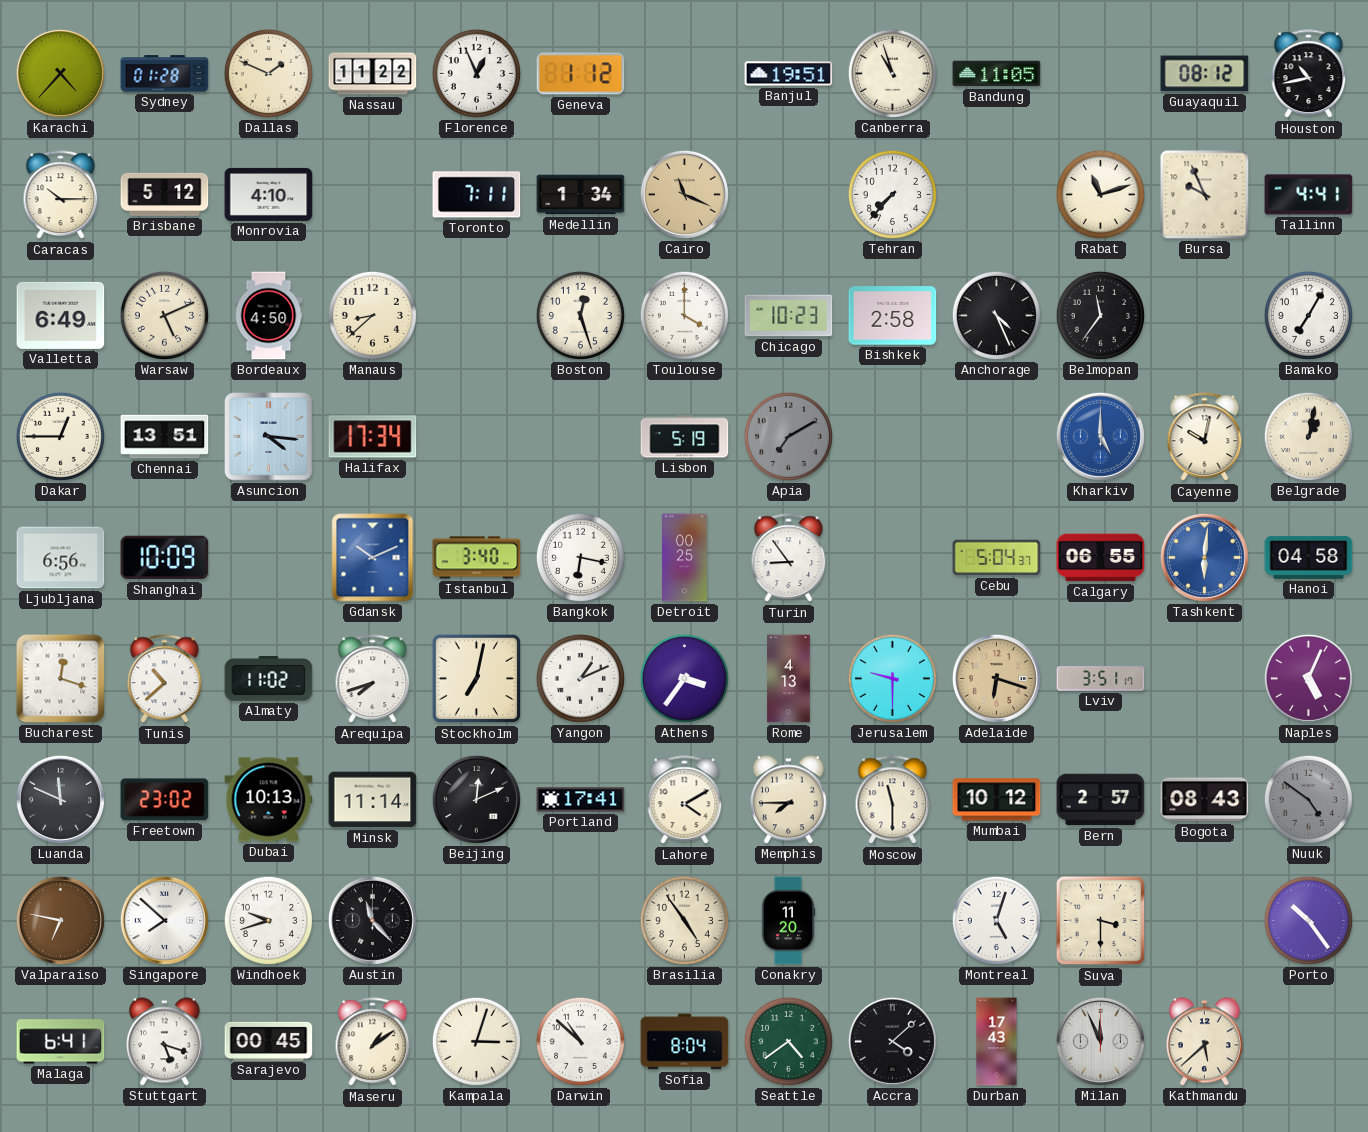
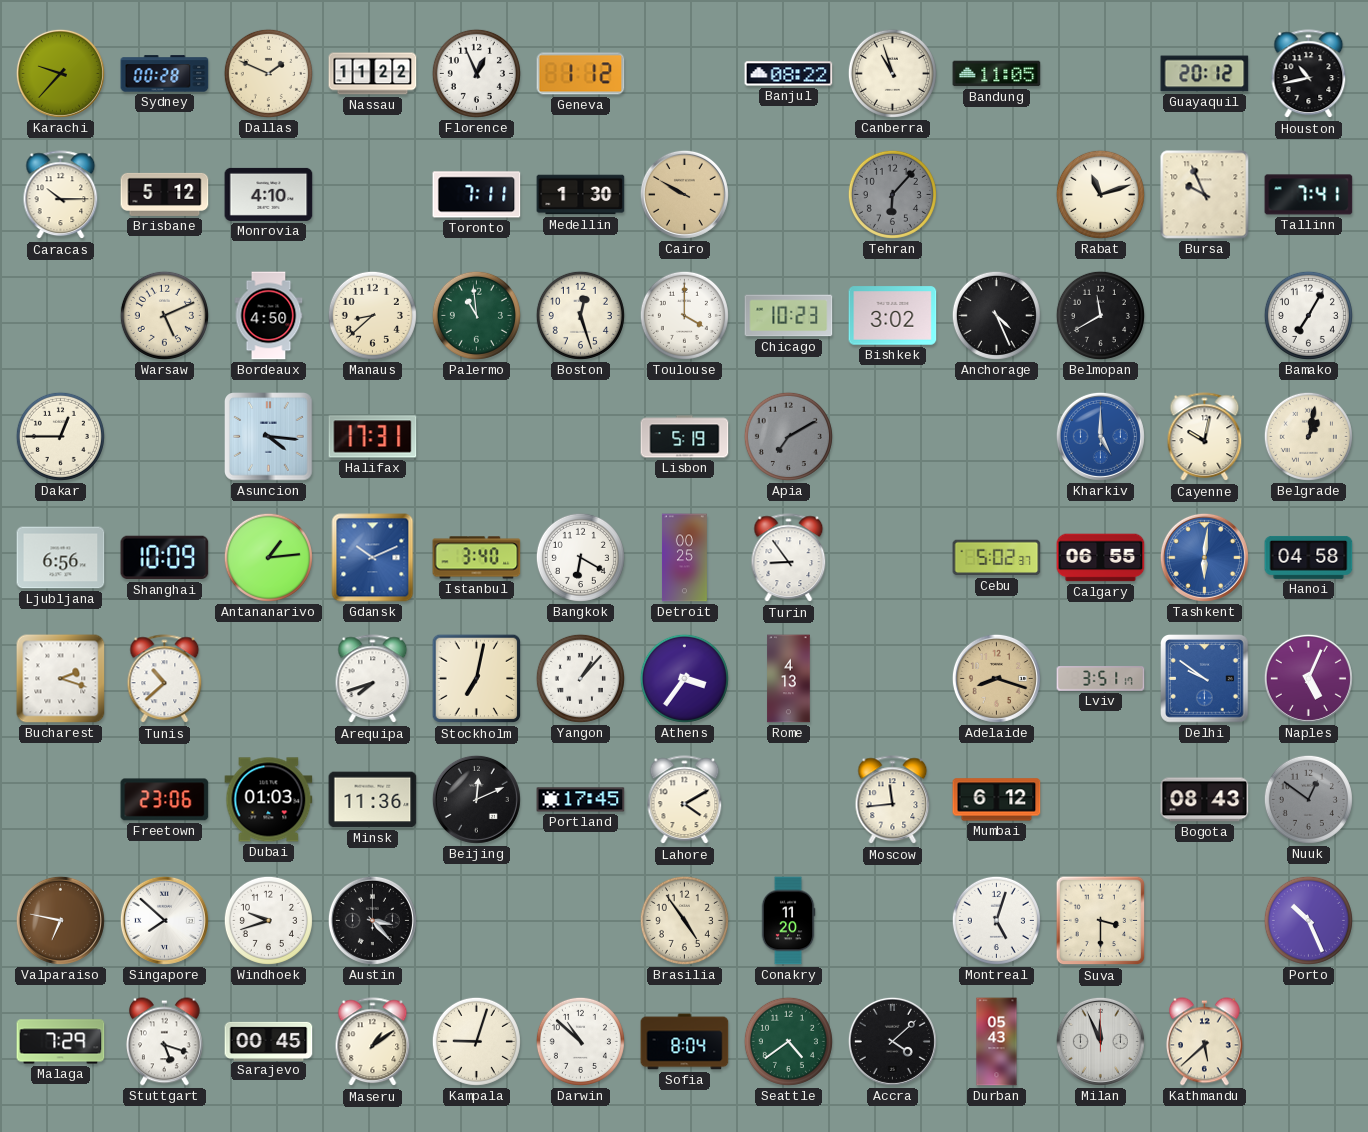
Karachi: 4:37 -> 9:37 (60, 73)
Sydney: 01:28 -> 00:28 (165, 74)
Banjul: 19:51 -> 08:22 (789, 74)
Guayaquil: 08:12 -> 20:12 (1205, 74)
Medellin: 1:34 -> 1:30 (581, 195)
Cairo: 11:19 -> 9:50 (684, 194)
Tehran: 7:37 -> 6:07 (892, 194)
Tehran dial: white -> grey (892, 194)
Tallinn: 4:41 -> 7:41 (1309, 195)
Valletta: 6:49 -> none (61, 315)
Palermo: none -> 10:59 (476, 315)
Bishkek: 2:58 -> 3:02 (893, 316)
Belmopan: 11:36 -> 11:40 (1100, 315)
Chennai: 13:51 -> none (165, 437)
Halifax: 17:34 -> 17:31 (373, 437)
Antananarivo: none -> 1:14 (268, 557)
Bangkok: 6:17 -> 6:20 (580, 557)
Cebu: 5:04 -> 5:02 (997, 558)
Bucharest: 12:18 -> 2:18 (61, 679)
Almaty: 11:02 -> none (269, 679)
Yangon: 1:11 -> 1:07 (580, 678)
Jerusalem: 9:30 -> none (892, 678)
Adelaide: 6:18 -> 8:18 (996, 678)
Delhi: none -> 9:51 (1205, 679)
Luanda: 11:49 -> none (60, 799)
Freetown: 23:02 -> 23:06 (165, 800)
Dubai: 10:13 -> 01:03 (269, 800)
Minsk: 11:14 -> 11:36 (373, 800)
Portland: 17:41 -> 17:45 (581, 800)
Memphis: 7:45 -> none (789, 800)
Moscow: 11:30 -> 11:44 (893, 800)
Mumbai: 10:12 -> 6:12 (997, 800)
Bern: 2:57 -> none (1101, 800)
Nuuk: 4:51 -> 12:51 (1308, 799)
Austin: 11:23 -> 3:23 (372, 920)
Porto: 10:24 -> 10:26 (1308, 920)
Malaga: 6:41 -> 7:29 (61, 1042)
Kampala: 3:03 -> 9:03 (476, 1041)
Durban: 17:43 -> 05:43 (997, 1042)
